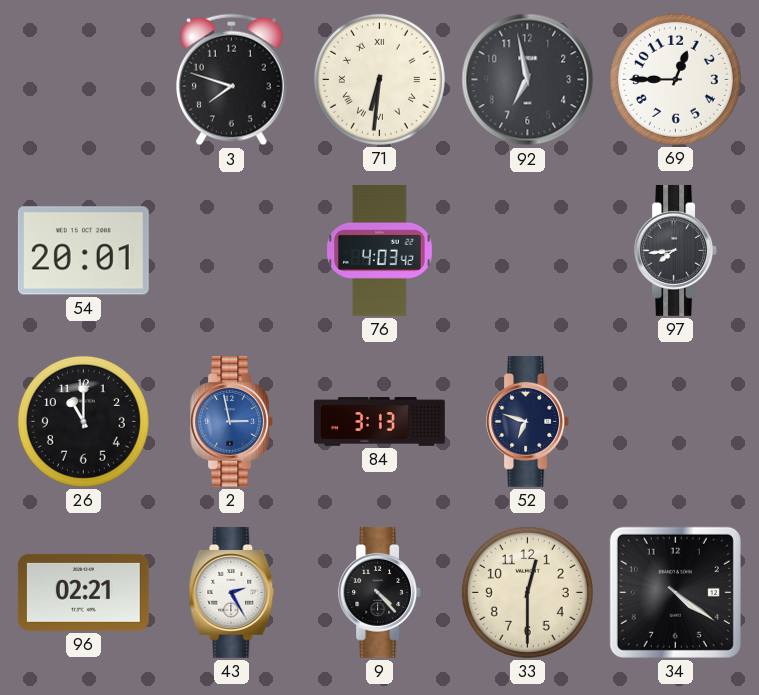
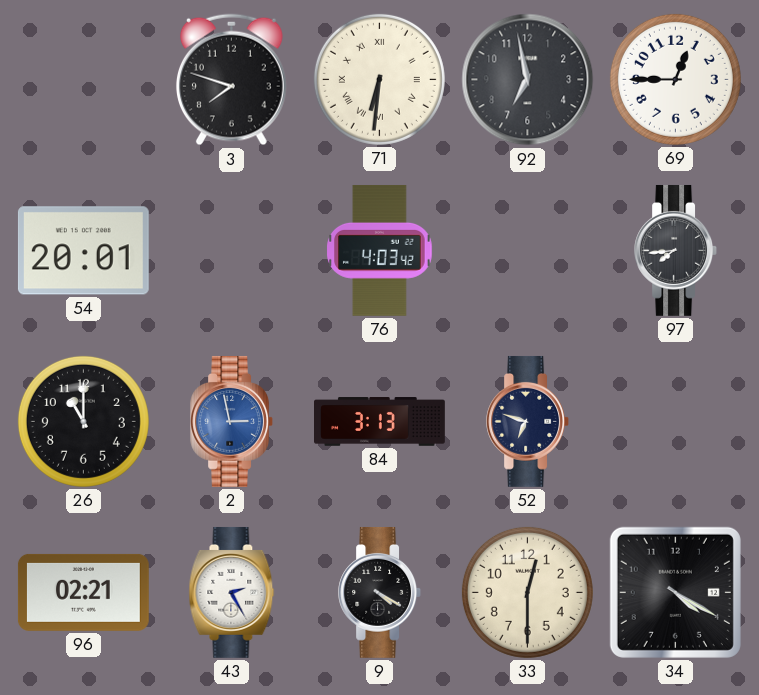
9: 4:23 -> 4:20 (380, 592)
34: 4:21 -> 4:20 (675, 592)
